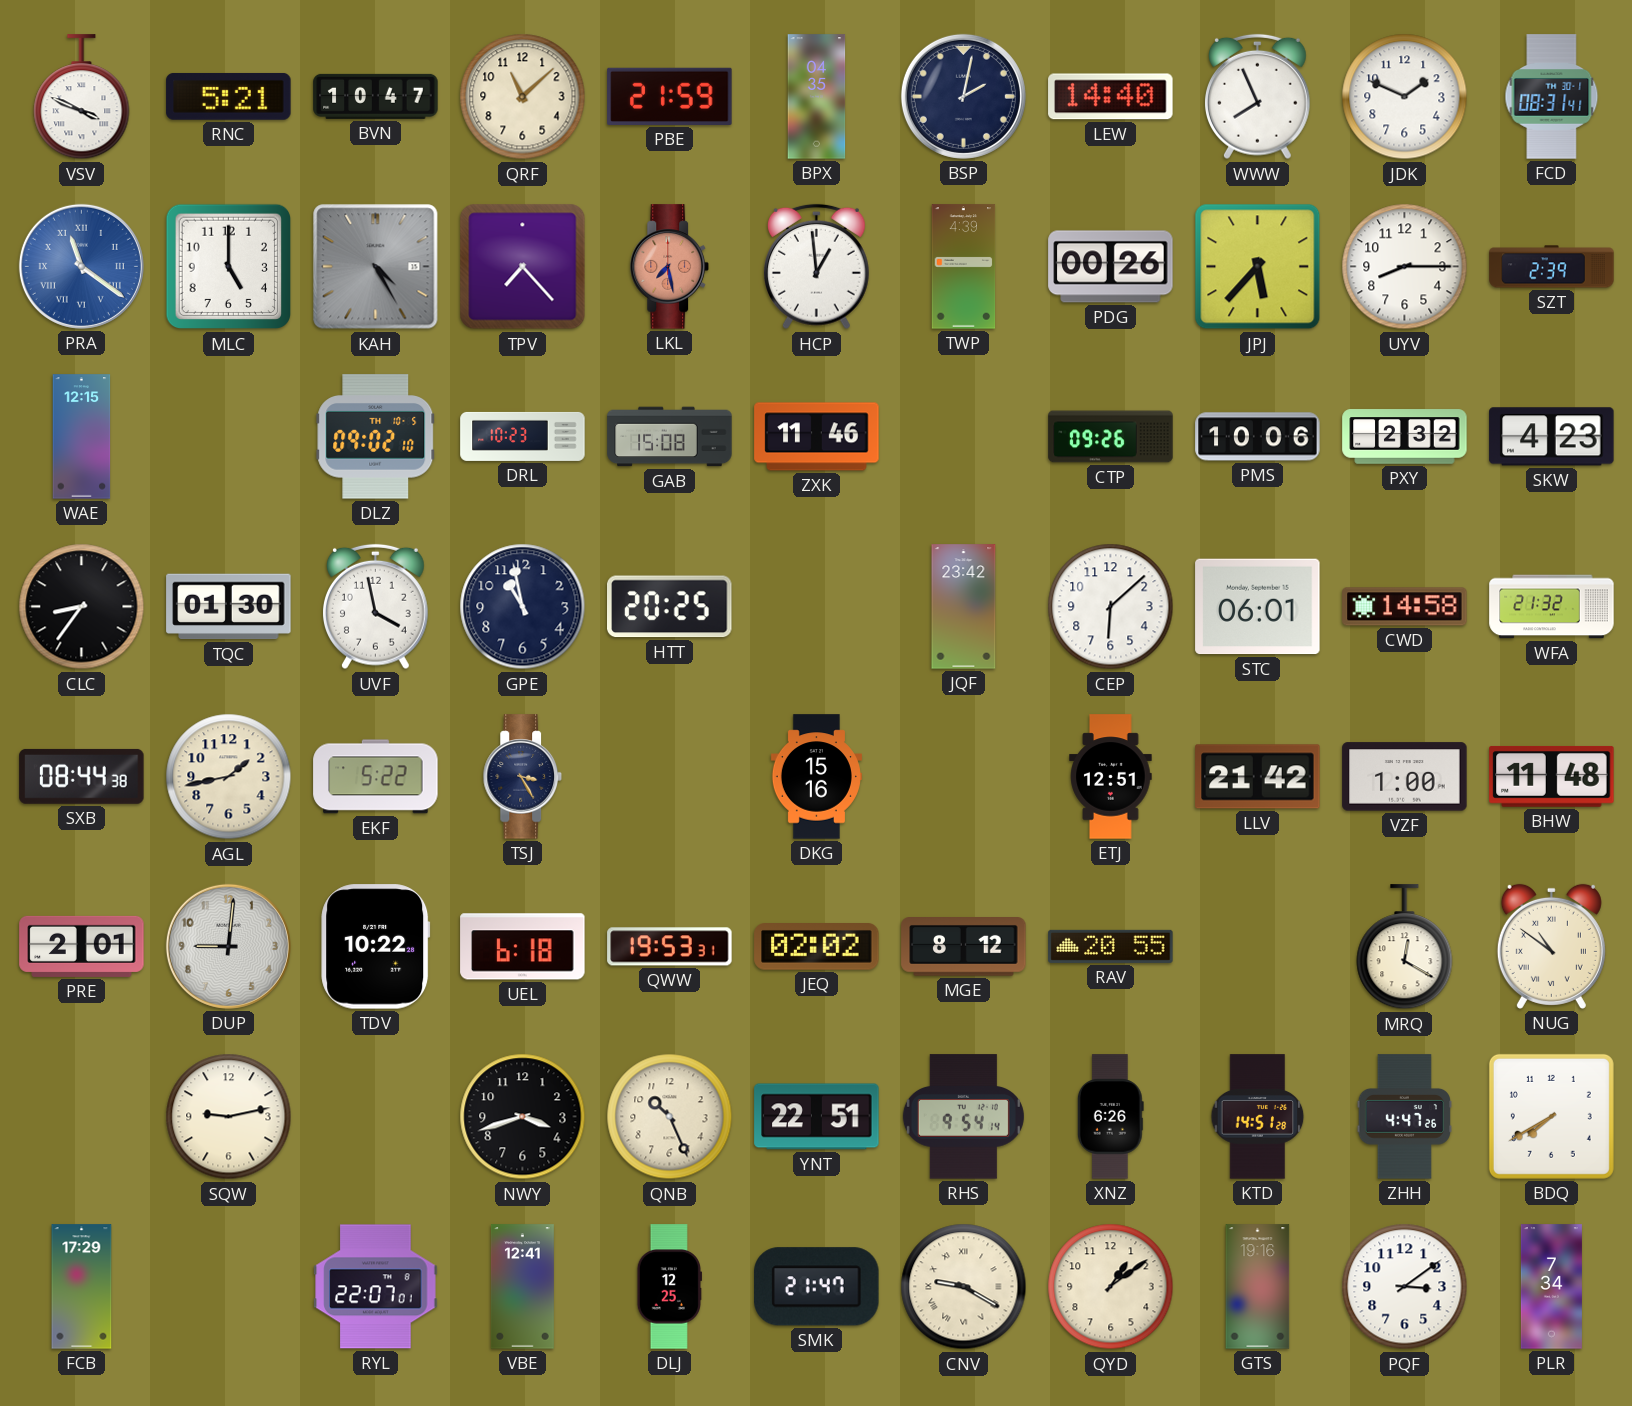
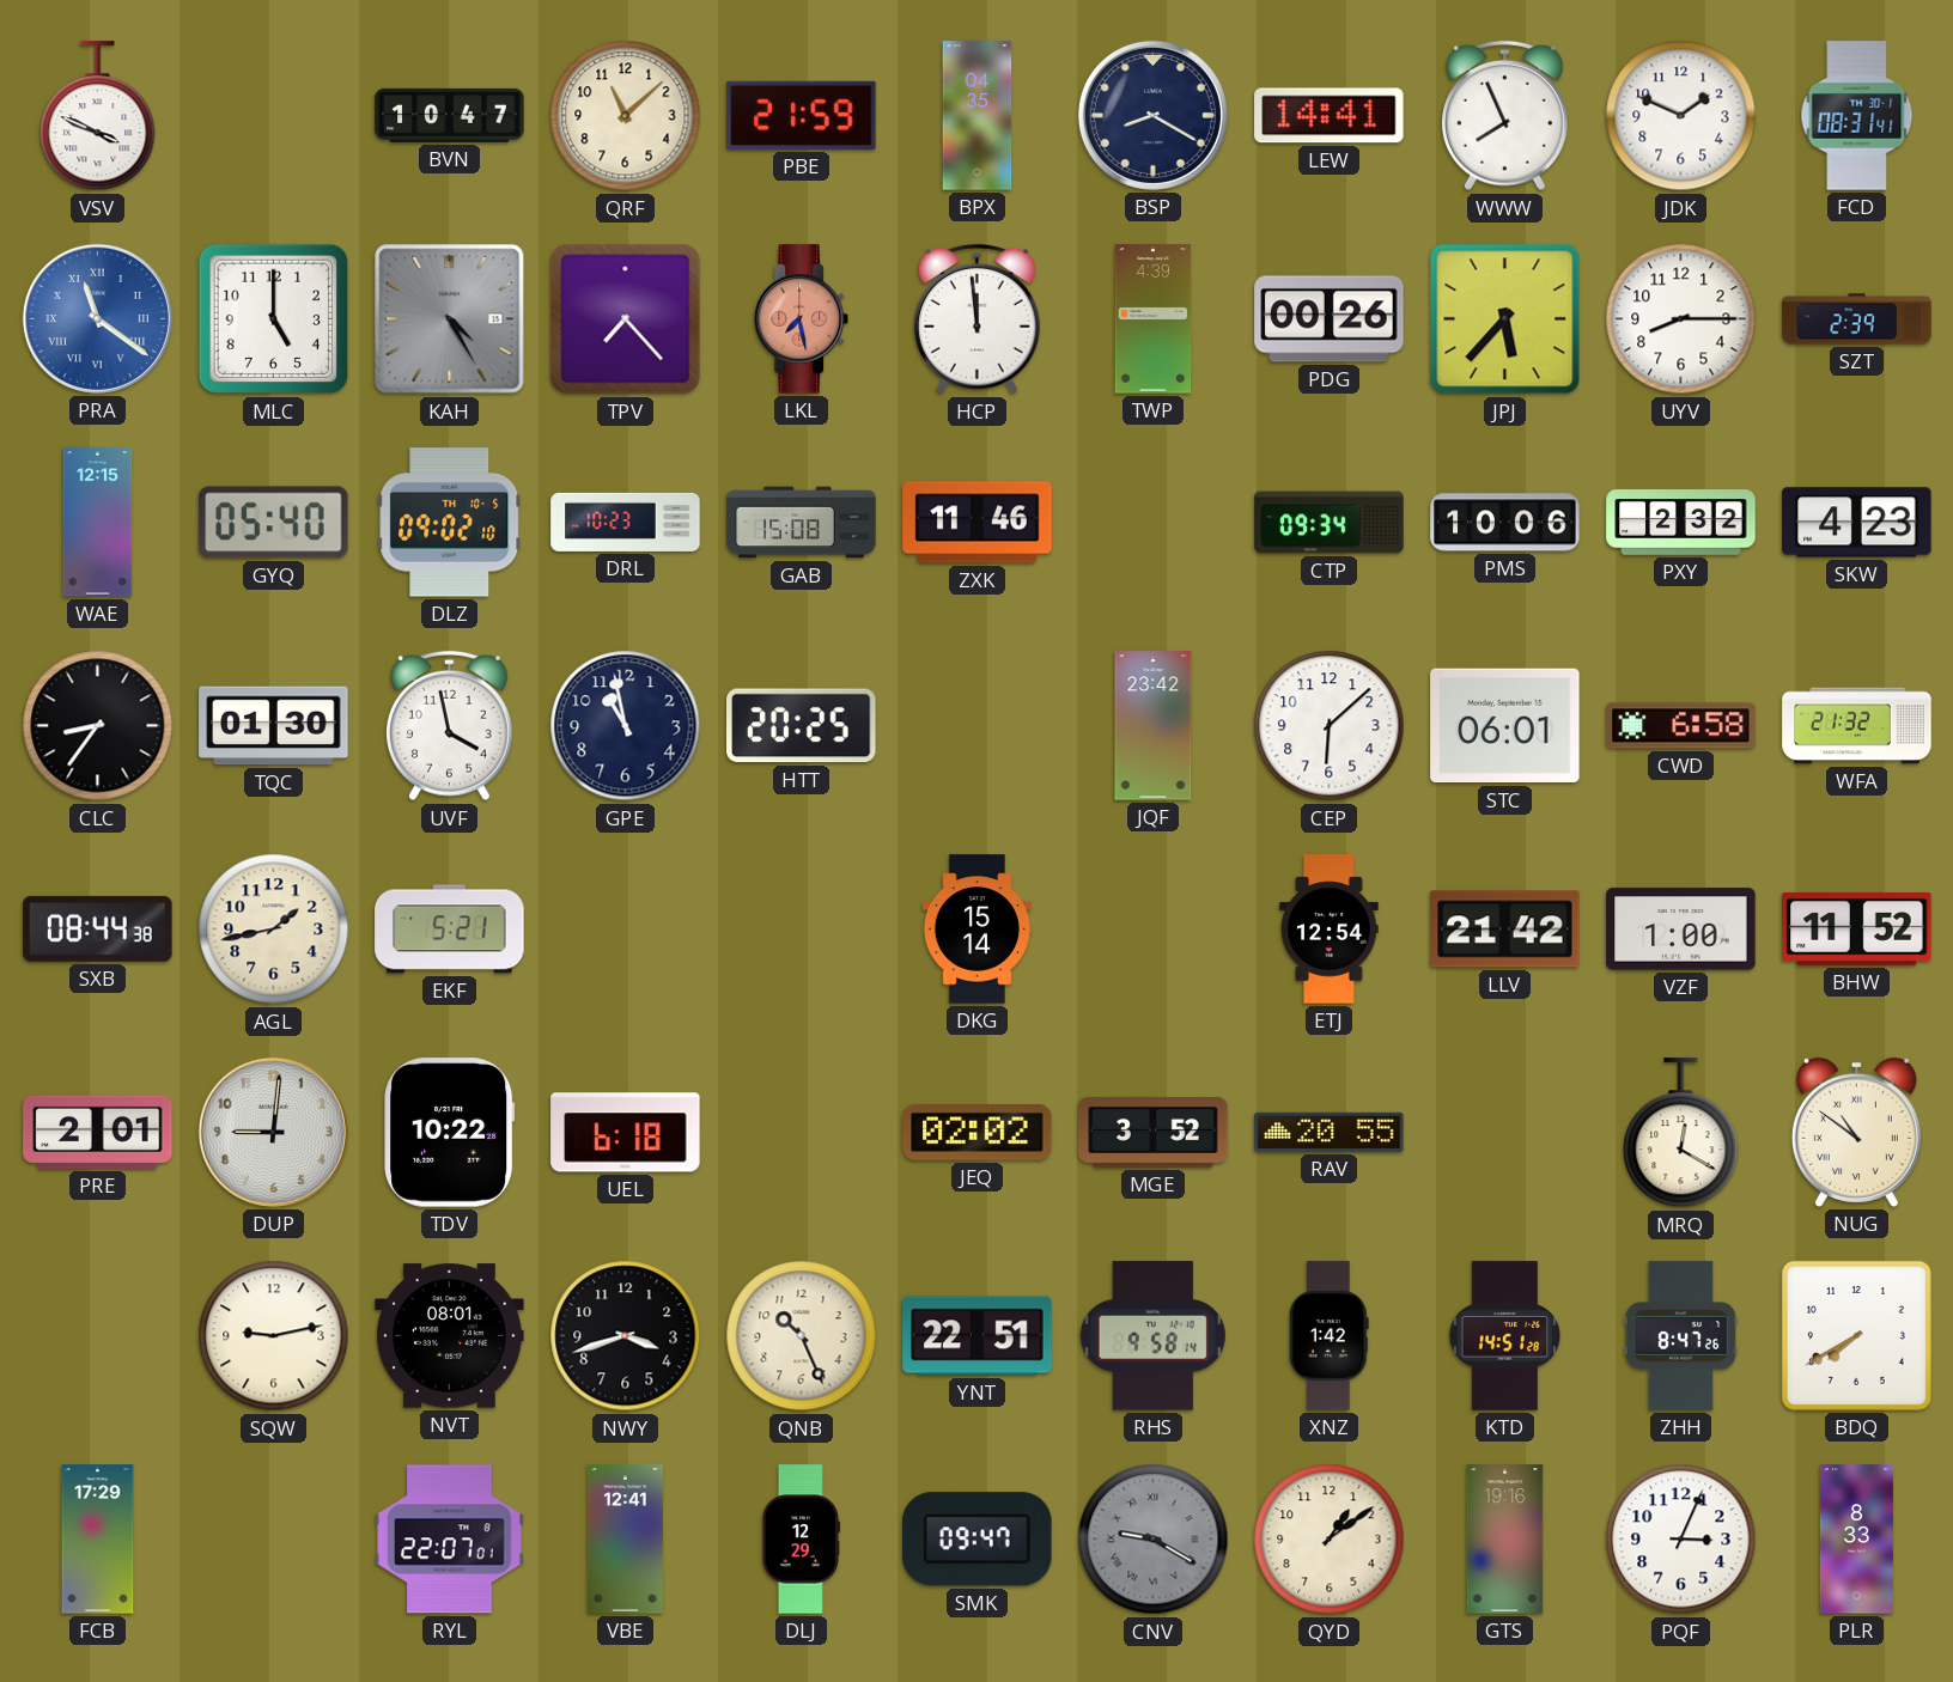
RNC: 5:21 -> none (229, 96)
BSP: 2:02 -> 8:20 (1152, 115)
LEW: 14:40 -> 14:41 (1330, 116)
HCP: 12:59 -> 11:59 (977, 319)
GYQ: none -> 05:40 (274, 523)
CTP: 09:26 -> 09:34 (1330, 523)
CWD: 14:58 -> 6:58 (1681, 726)
EKF: 5:22 -> 5:21 (450, 930)
TSJ: 3:25 -> none (522, 777)
DKG: 15:16 -> 15:14 (977, 930)
ETJ: 12:51 -> 12:54 (1330, 930)
BHW: 11:48 -> 11:52 (1857, 928)
QWW: 19:53 -> none (670, 947)
MGE: 8:12 -> 3:52 (1154, 1133)
NVT: none -> 08:01 (450, 1336)
RHS: 9:54 -> 9:58 (1152, 1336)
XNZ: 6:26 -> 1:42 (1328, 1336)
ZHH: 4:47 -> 8:47 (1680, 1336)
DLJ: 12:25 -> 12:29 (801, 1540)
SMK: 21:47 -> 09:47 (978, 1540)
CNV dial: cream -> grey (1154, 1540)
PQF: 3:09 -> 3:04 (1681, 1540)
PLR: 7:34 -> 8:33 (1856, 1540)
